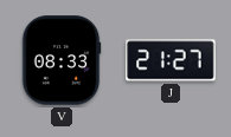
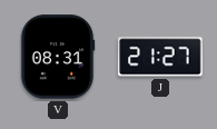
V: 08:33 -> 08:31 (58, 57)
